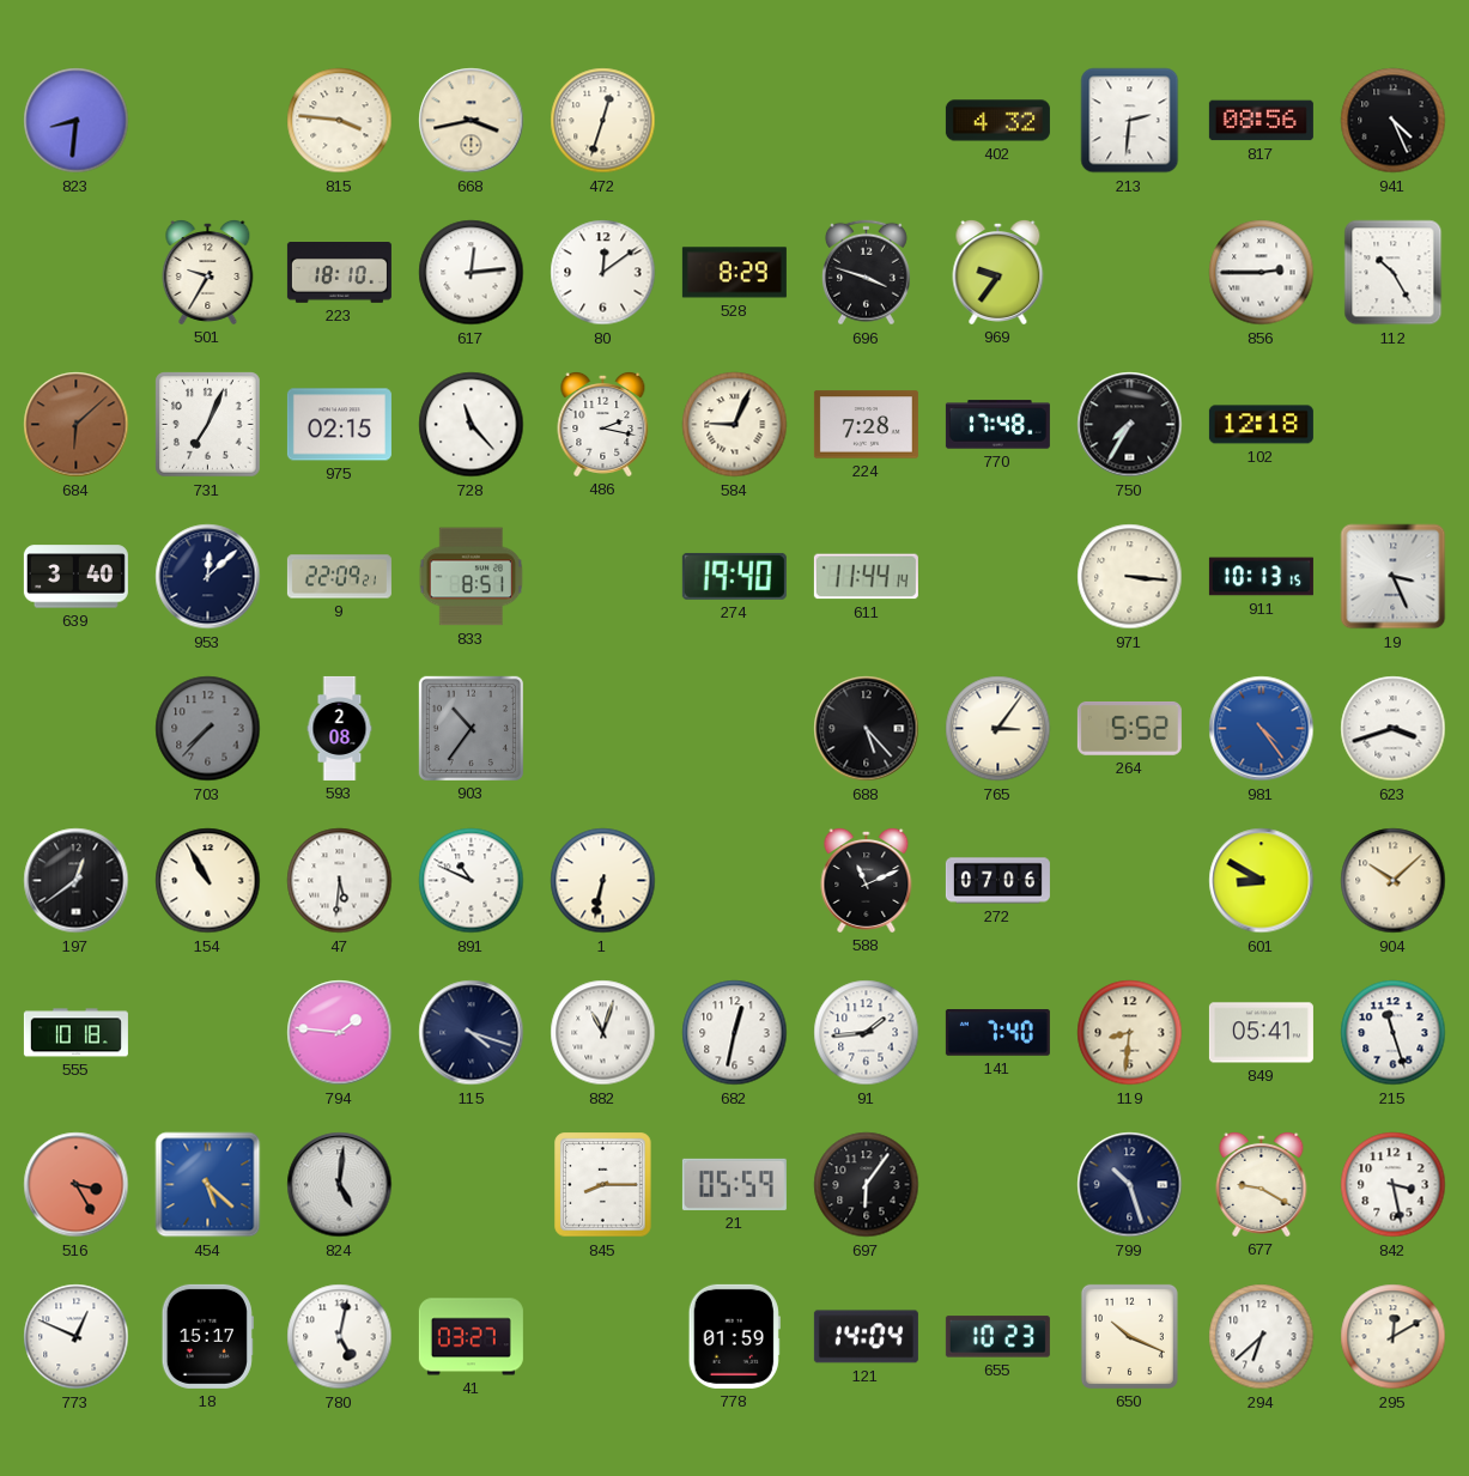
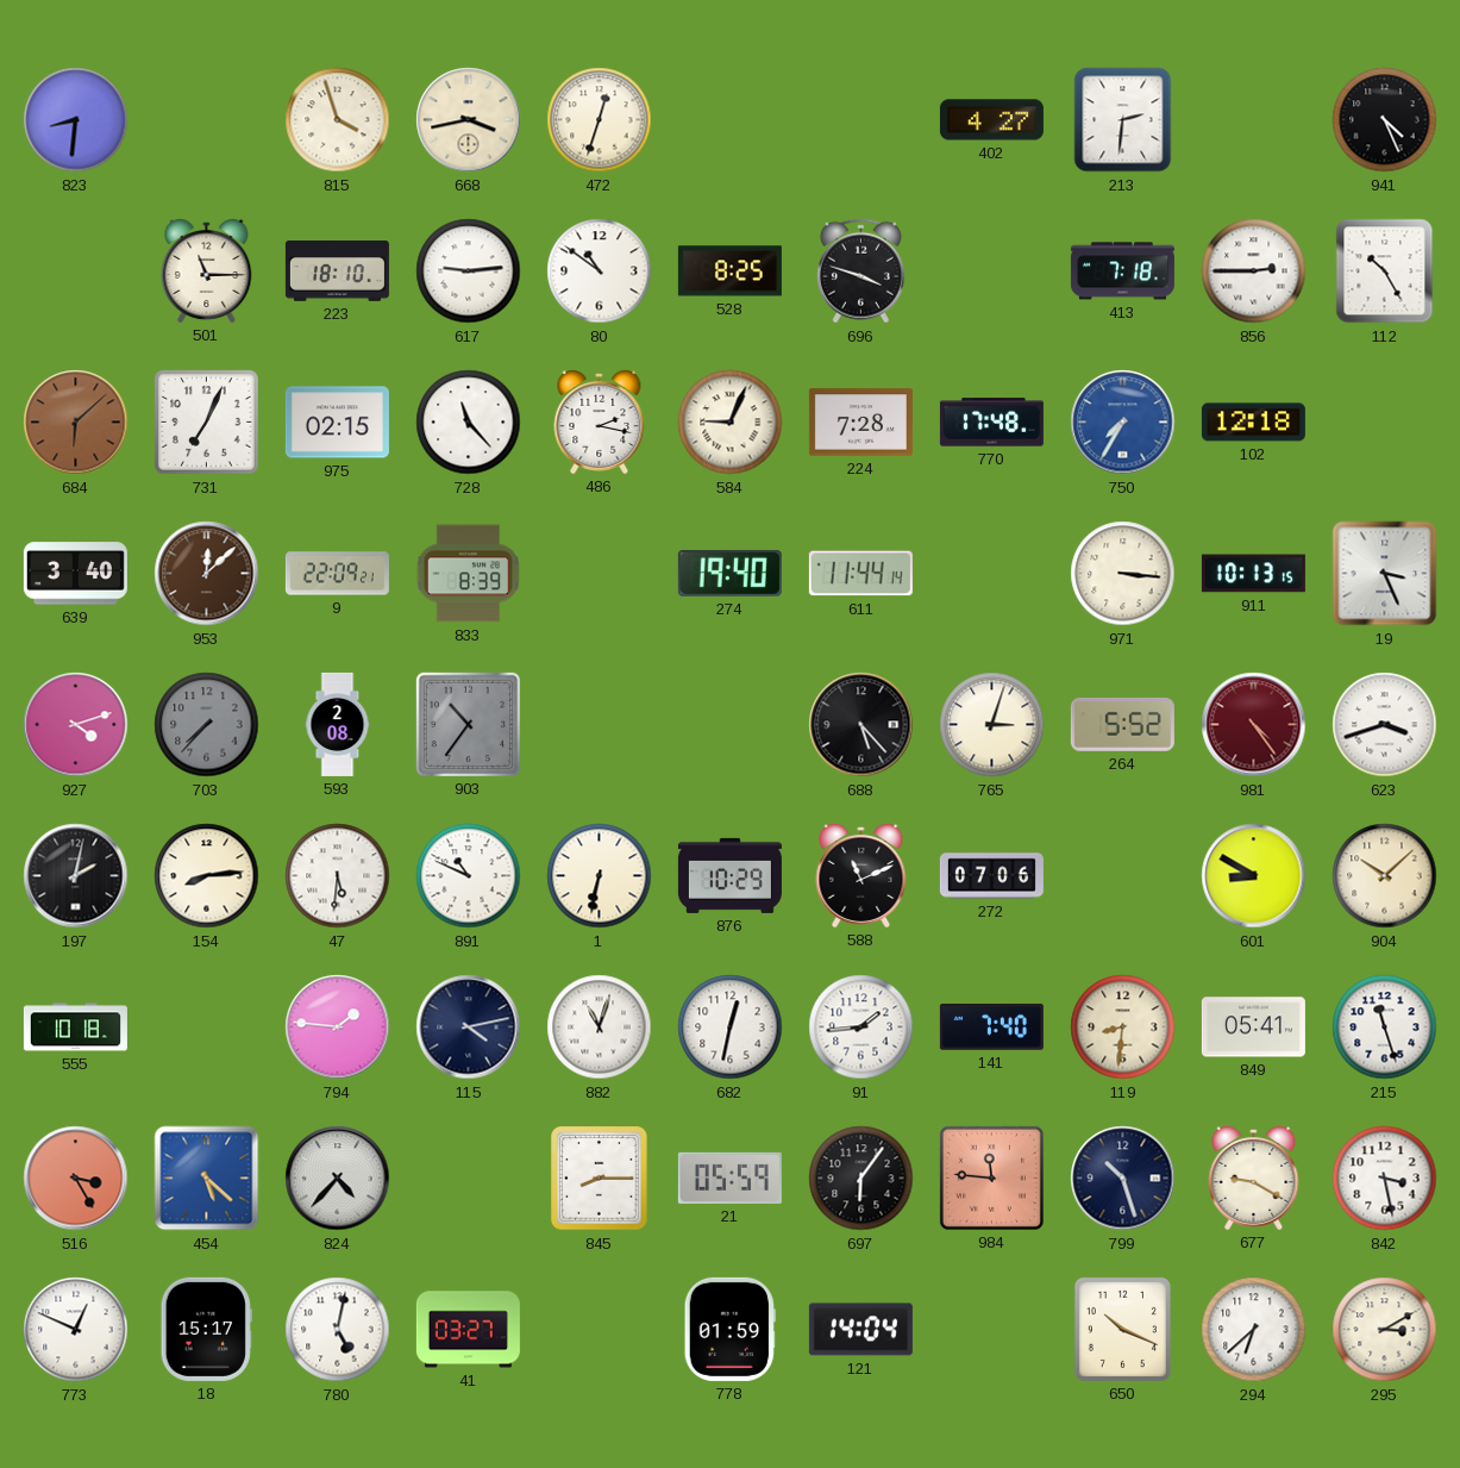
815: 3:46 -> 3:57 (338, 120)
402: 4:32 -> 4:27 (991, 120)
817: 08:56 -> none (1261, 121)
501: 9:35 -> 11:15 (207, 270)
617: 12:14 -> 9:14 (469, 271)
80: 12:09 -> 10:51 (600, 271)
528: 8:29 -> 8:25 (729, 271)
969: 9:36 -> none (998, 272)
413: none -> 7:18 (1122, 271)
750 dial: black -> blue (1123, 423)
953 dial: navy -> brown (207, 574)
833: 8:51 -> 8:39 (469, 574)
927: none -> 4:12 (76, 725)
765: 3:06 -> 3:03 (992, 725)
981 dial: blue -> burgundy (1254, 725)
197: 12:39 -> 2:02 (76, 876)
154: 10:55 -> 8:14 (207, 876)
876: none -> 10:29 (729, 875)
115: 4:18 -> 4:13 (469, 1027)
824: 5:01 -> 4:37 (338, 1179)
984: none -> 11:46 (991, 1177)
655: 10:23 -> none (997, 1337)
295: 12:10 -> 3:10 (1385, 1330)
